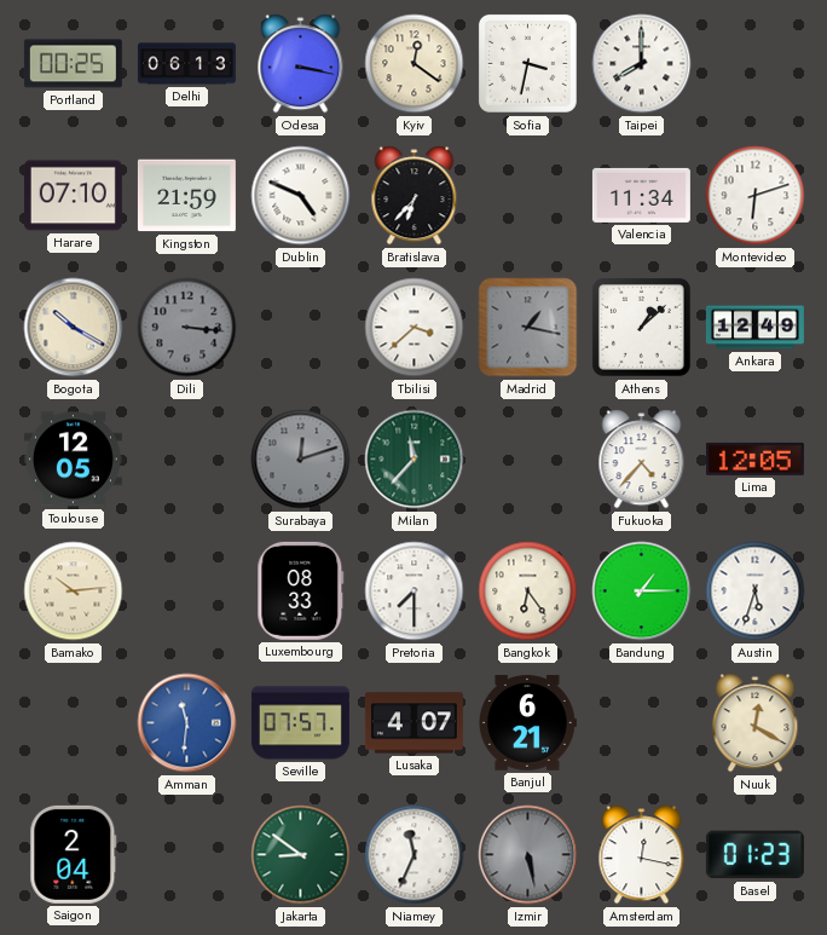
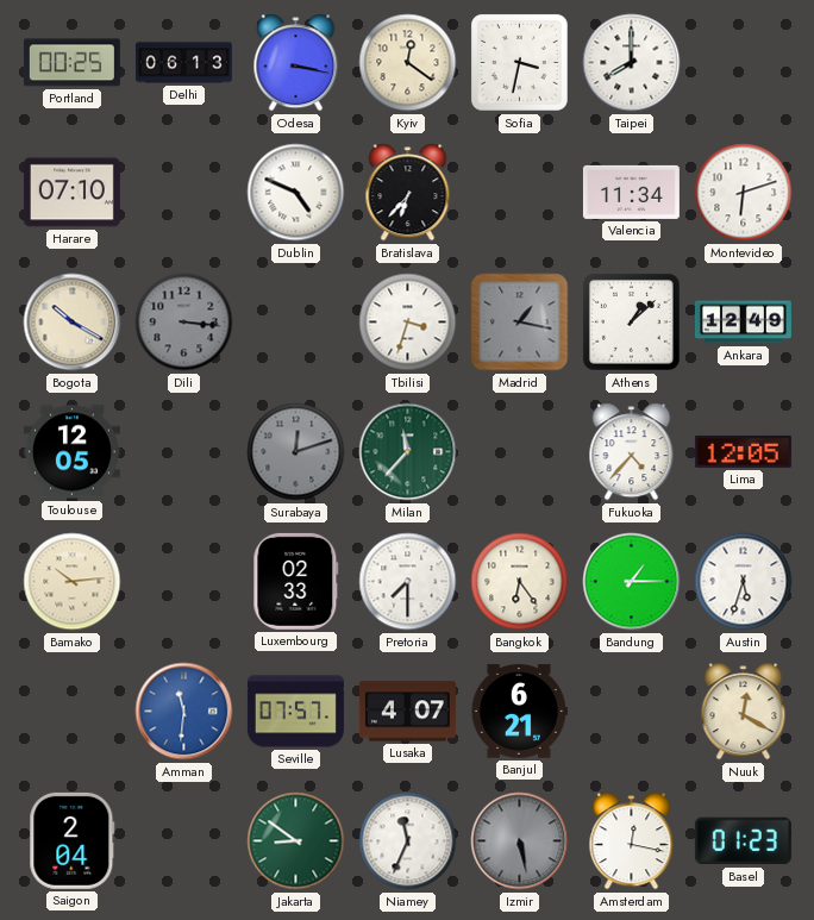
Kingston: 21:59 -> none (186, 196)
Tbilisi: 3:38 -> 3:33 (408, 323)
Luxembourg: 08:33 -> 02:33 (296, 581)
